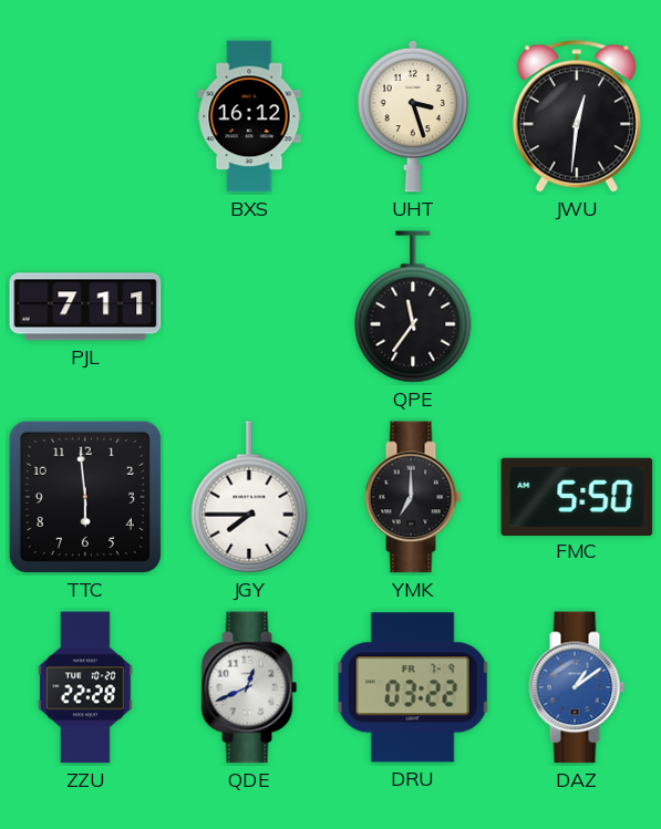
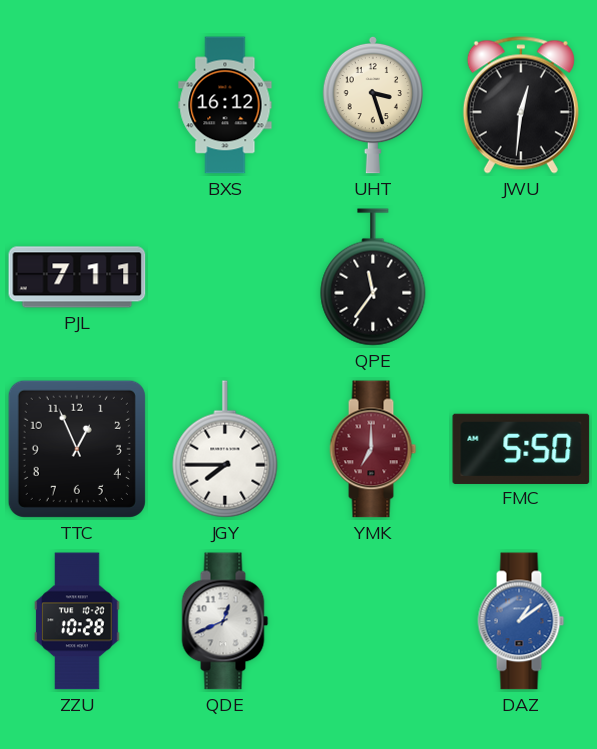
TTC: 5:59 -> 12:56 (77, 449)
YMK dial: black -> burgundy (373, 449)
ZZU: 22:28 -> 10:28 (77, 621)
DRU: 03:22 -> none (413, 687)
